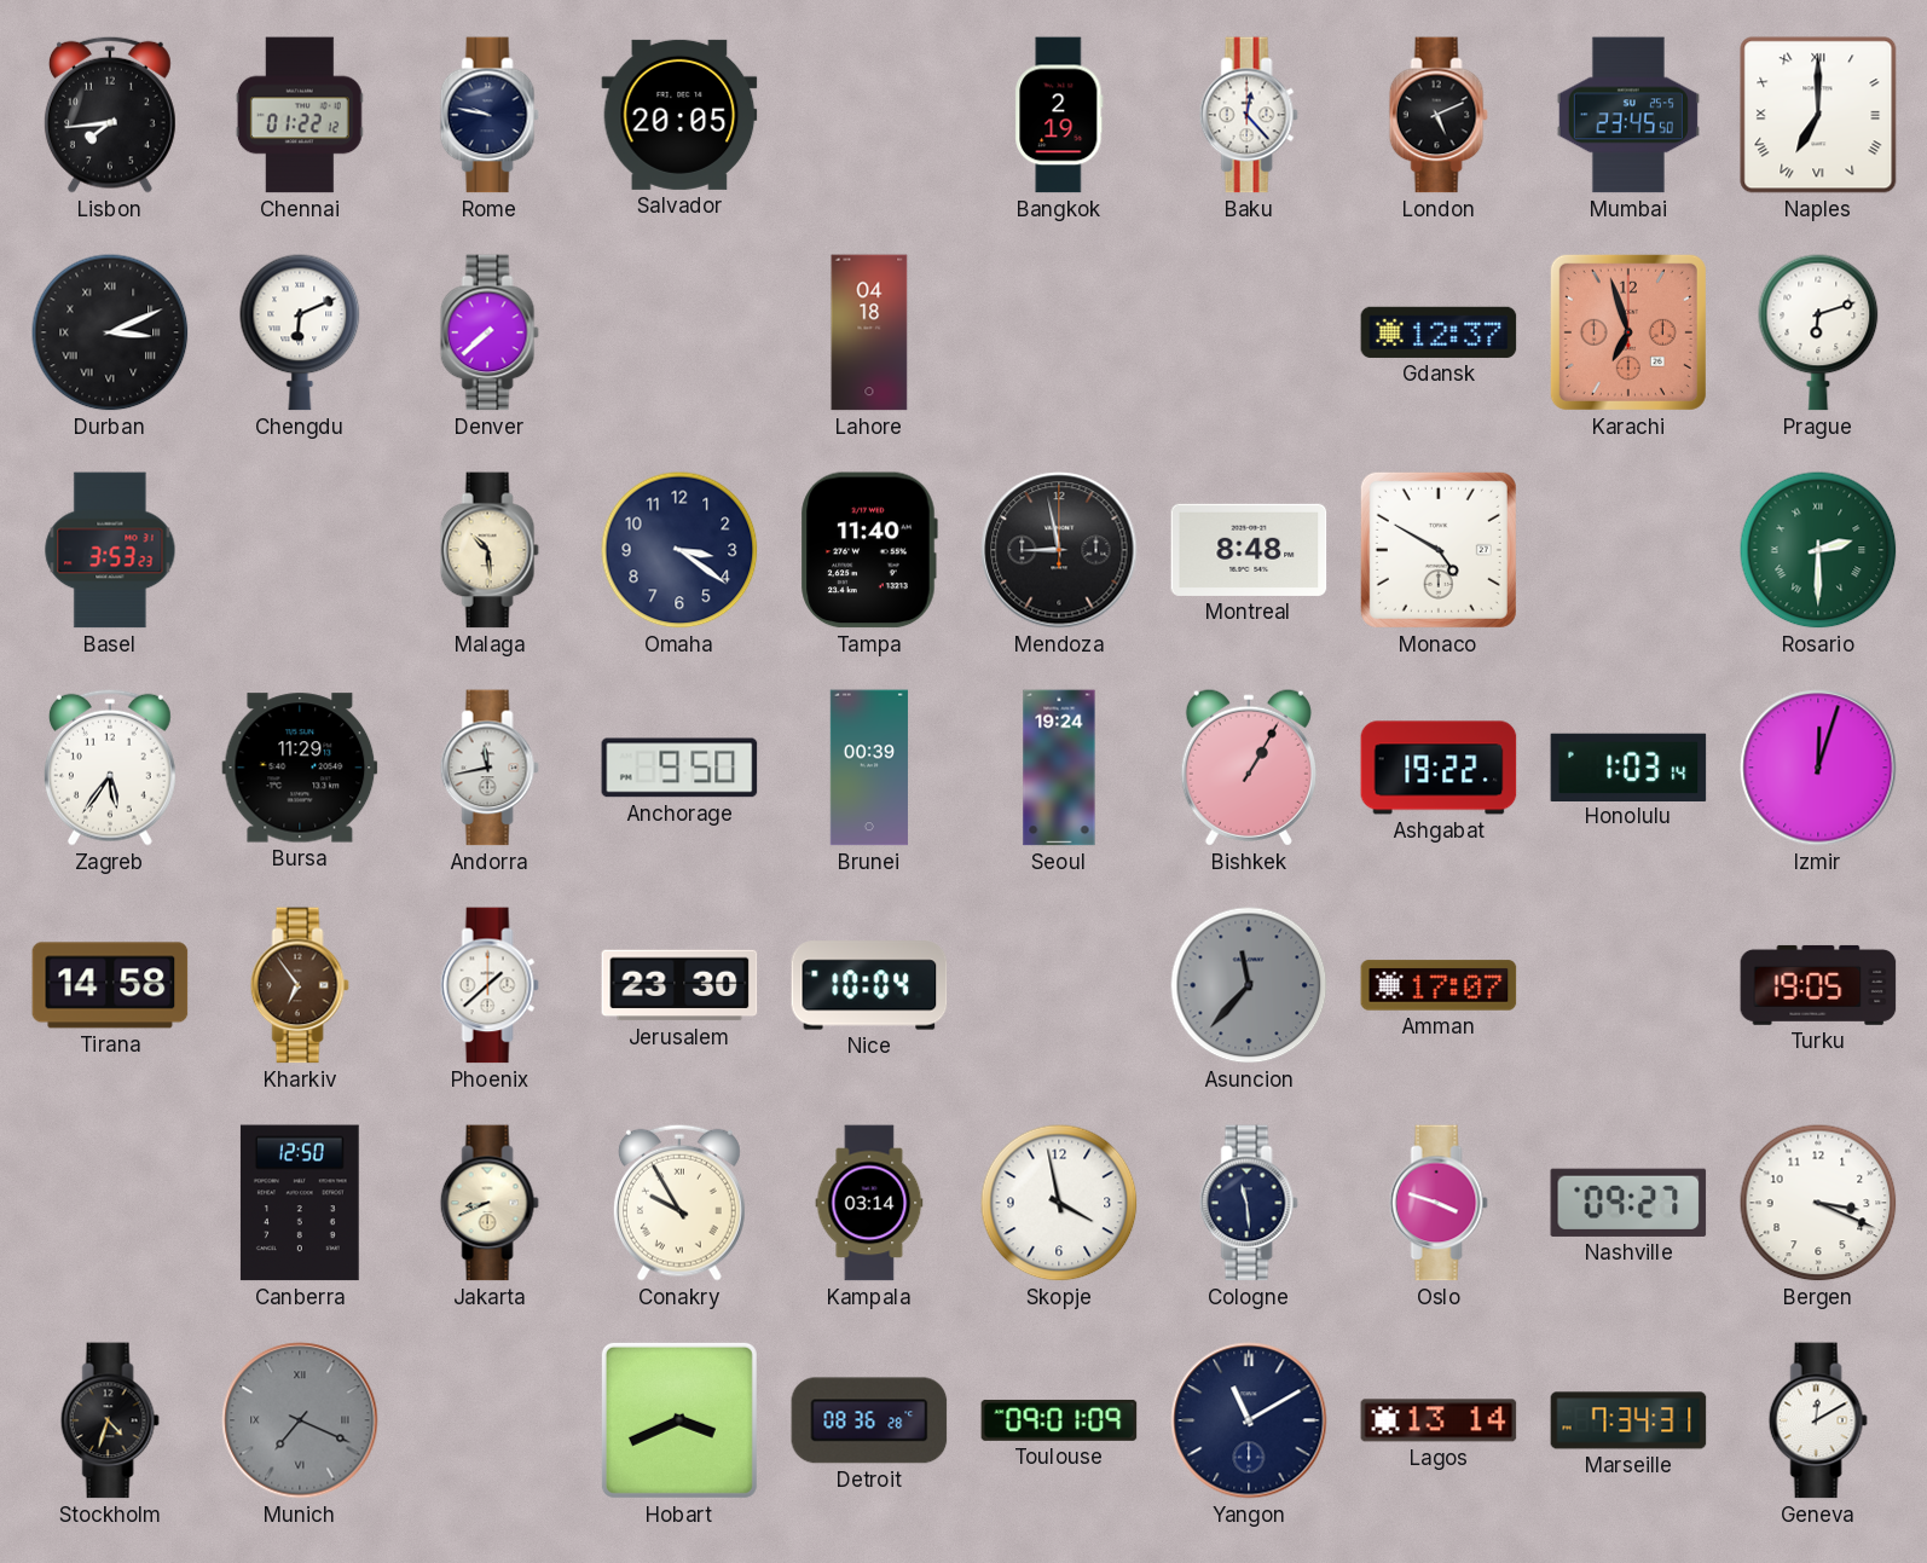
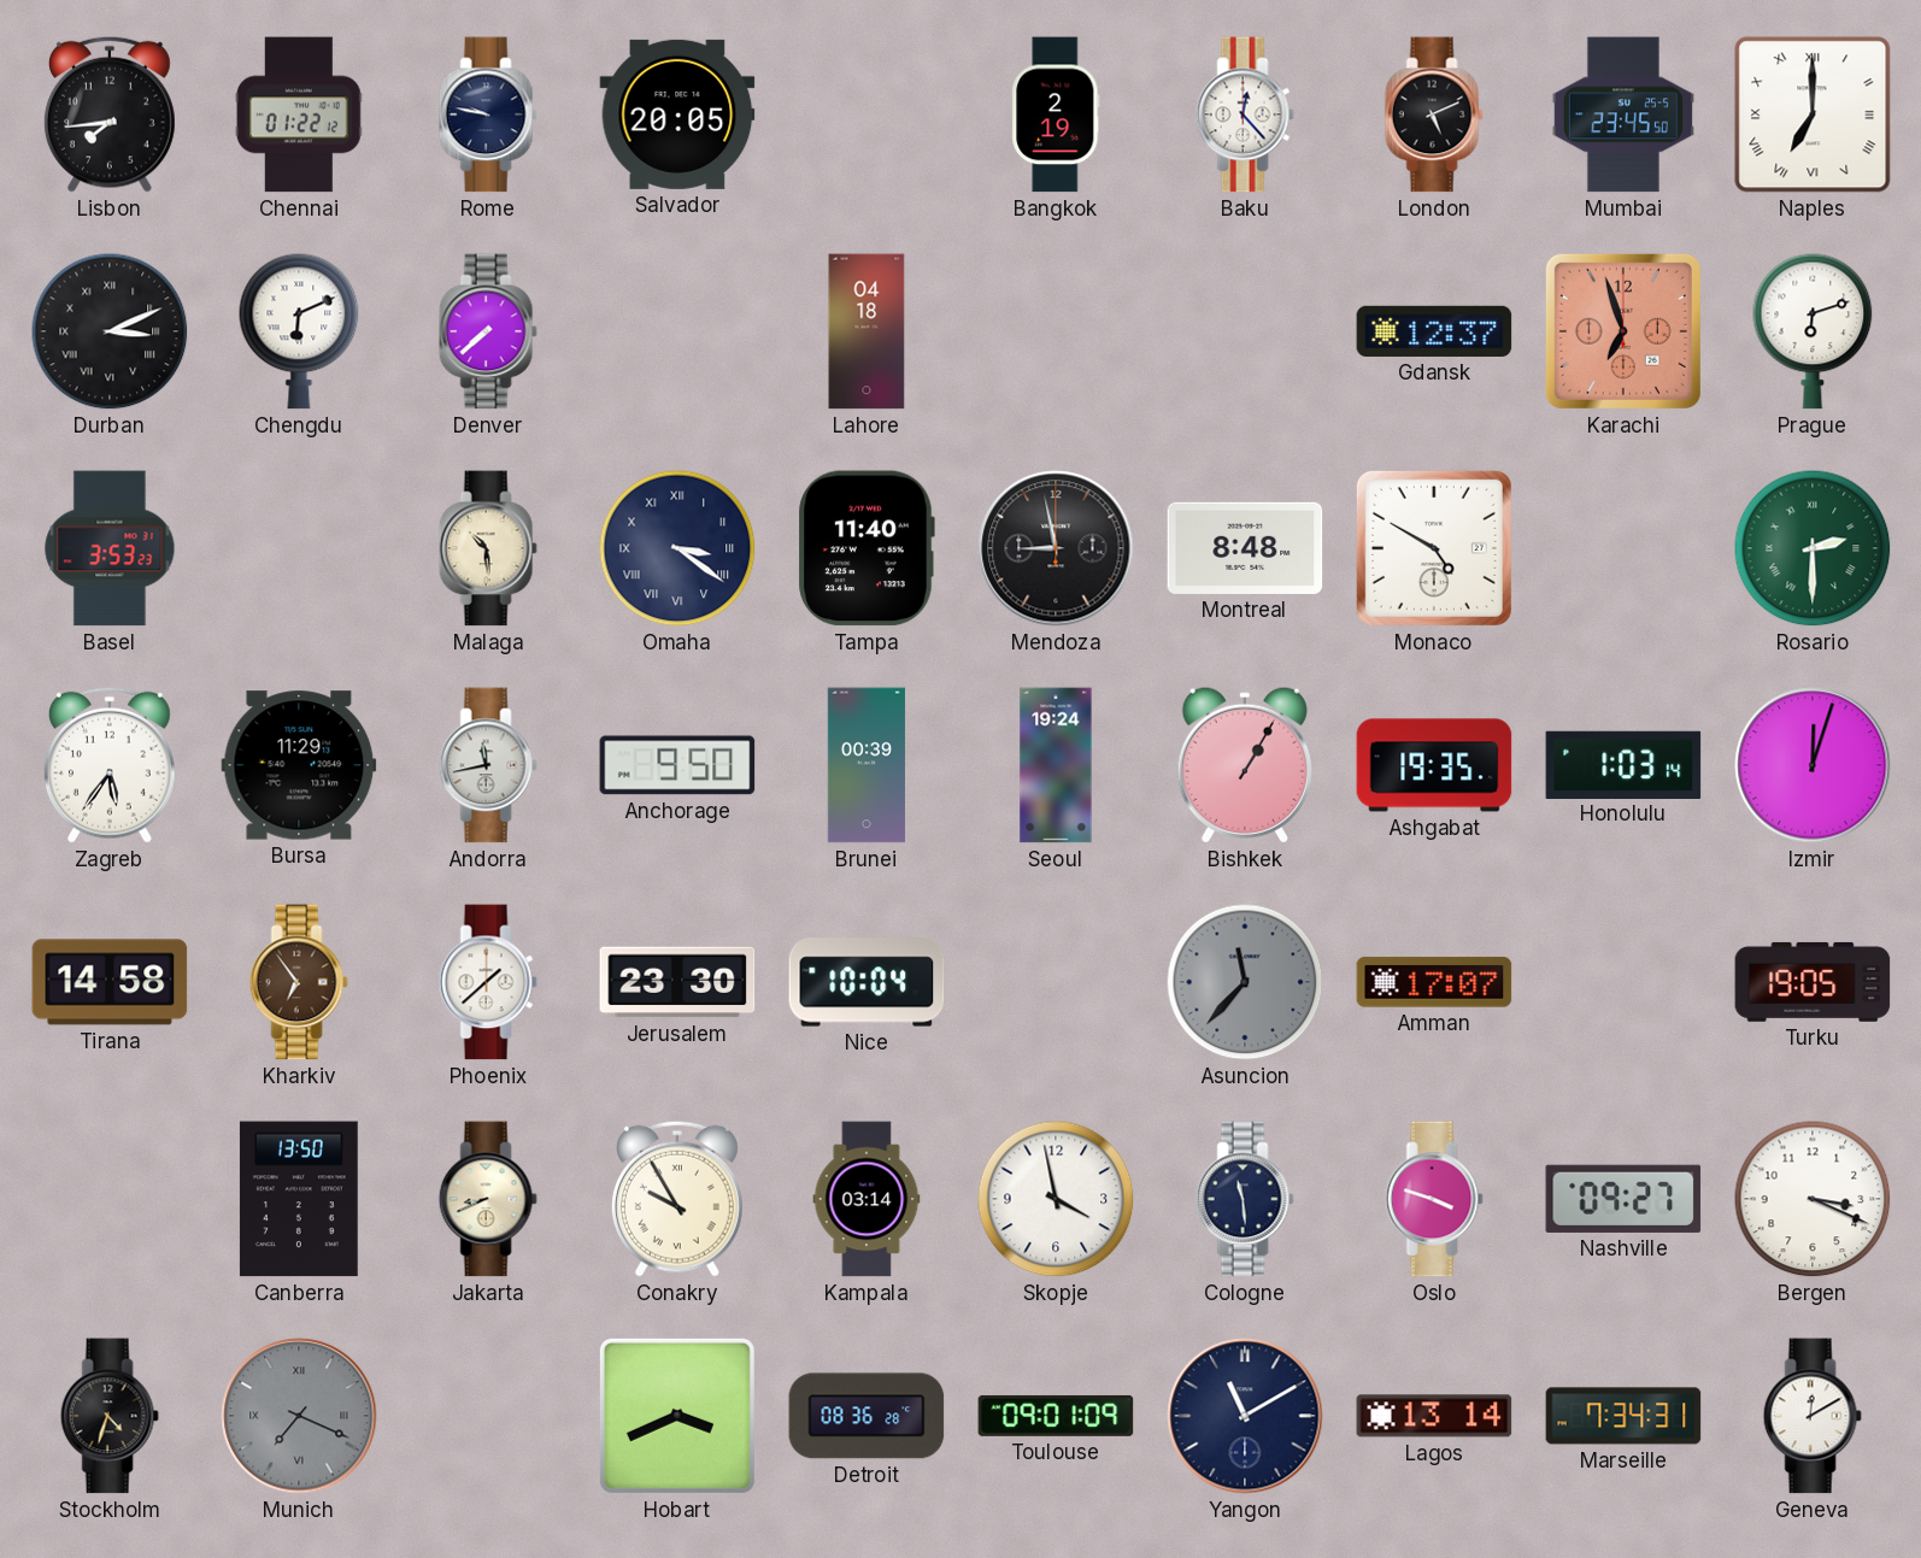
Omaha numerals: Arabic -> Roman (677, 548)
Ashgabat: 19:22 -> 19:35 (1434, 765)
Canberra: 12:50 -> 13:50 (299, 1199)
